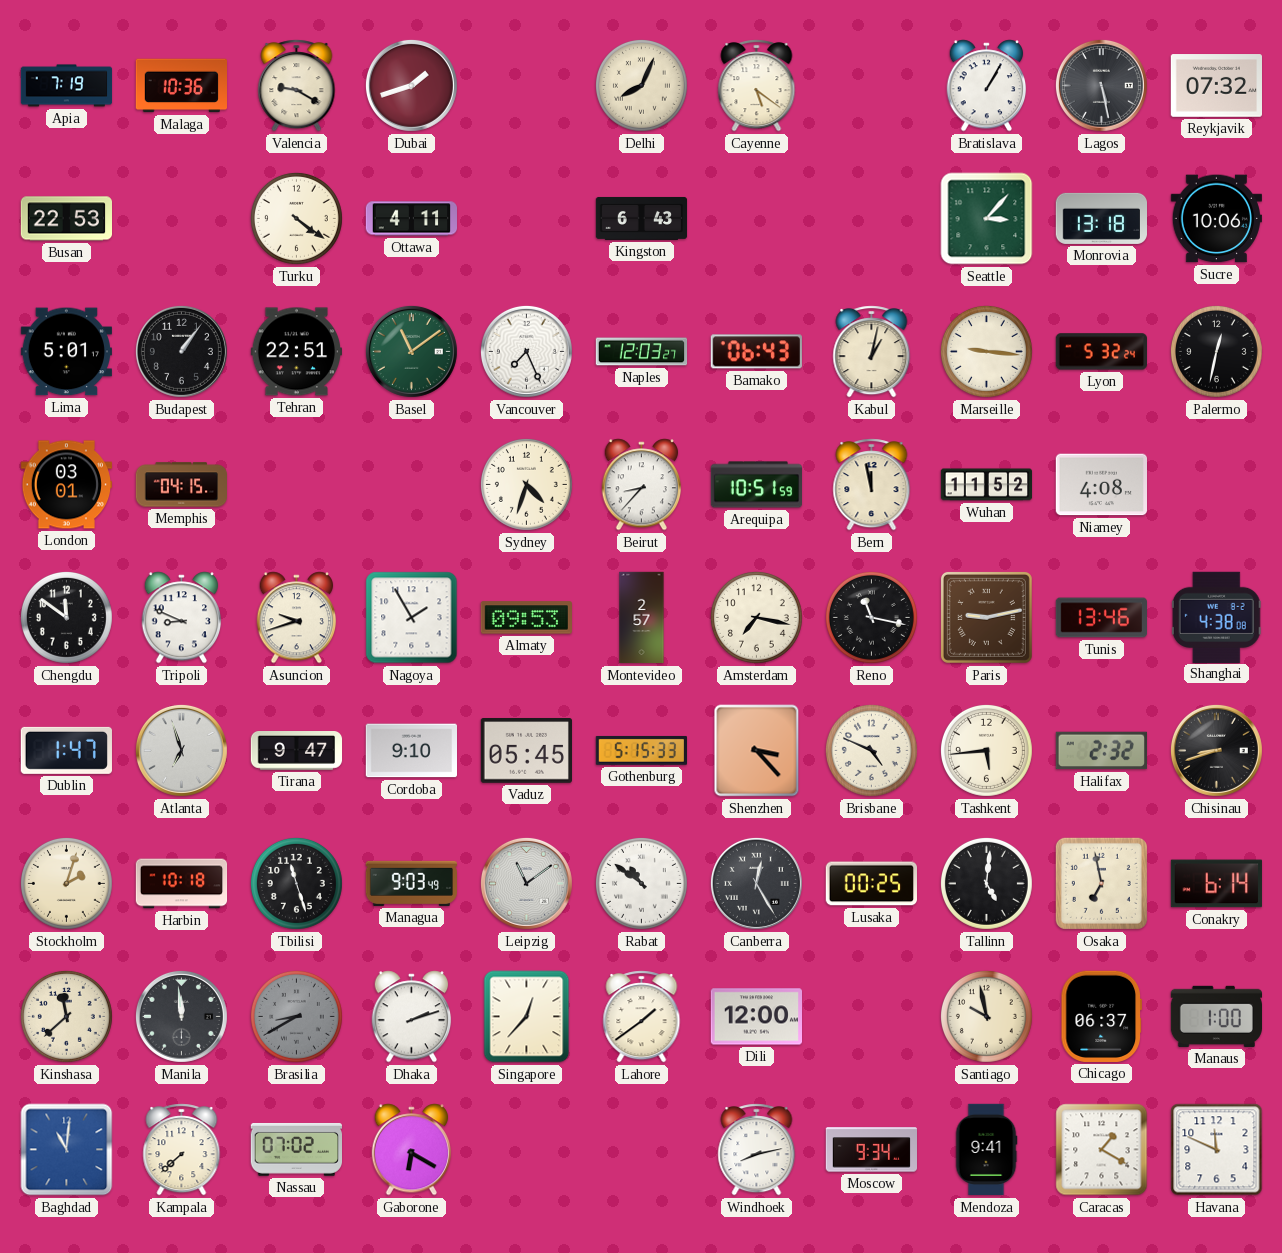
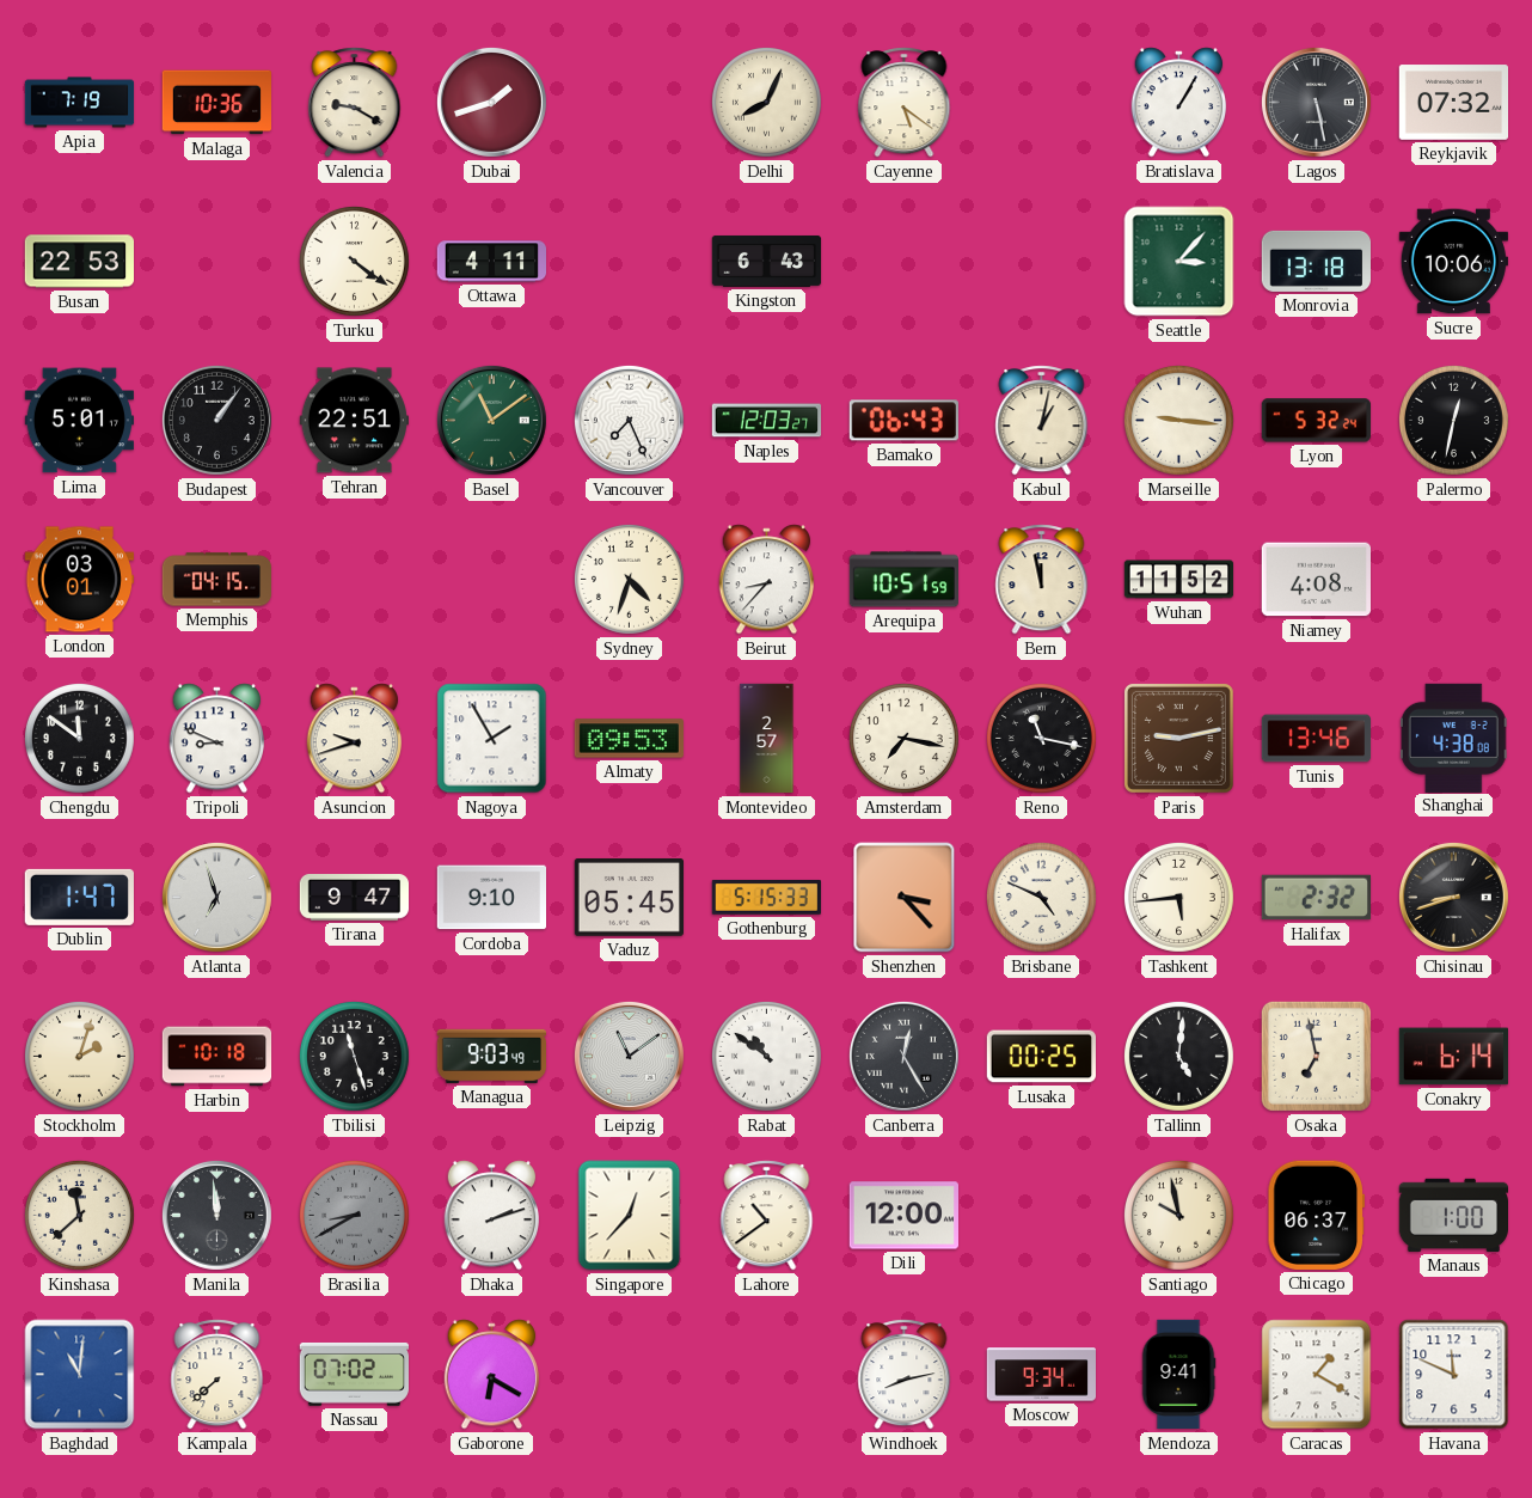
Lahore: 1:39 -> 10:39 (767, 1216)
